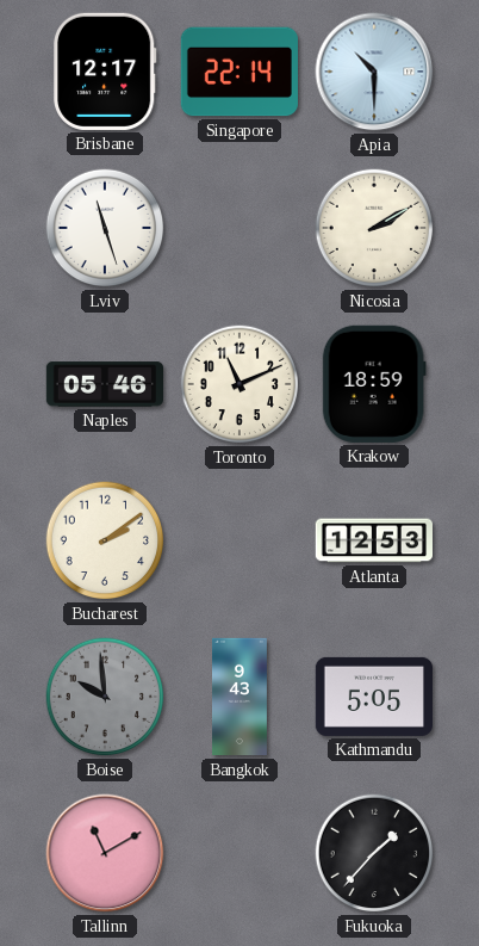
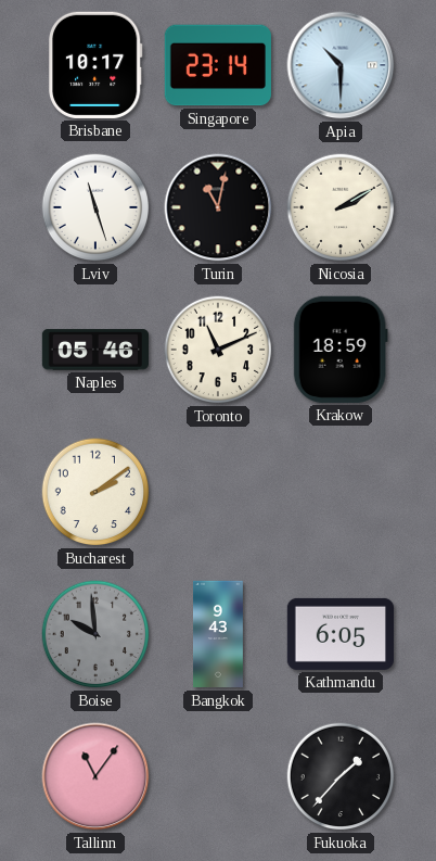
Brisbane: 12:17 -> 10:17 (95, 65)
Singapore: 22:14 -> 23:14 (218, 65)
Turin: none -> 11:02 (218, 207)
Atlanta: 12:53 -> none (373, 540)
Kathmandu: 5:05 -> 6:05 (339, 634)
Tallinn: 11:10 -> 11:06 (95, 776)
